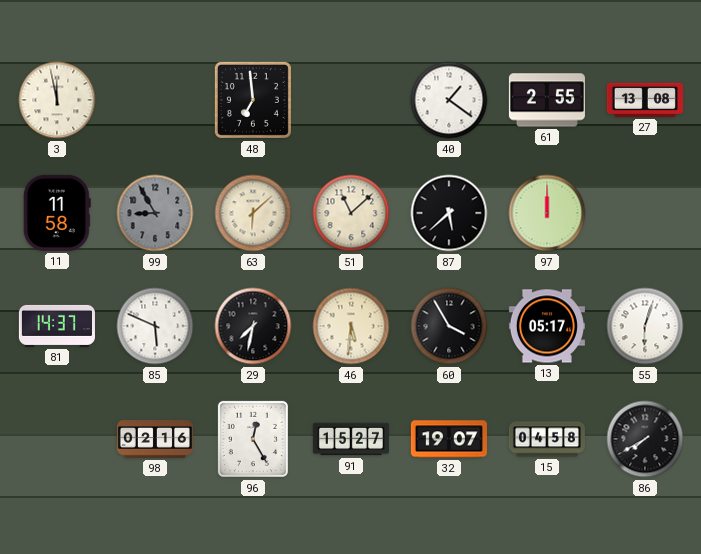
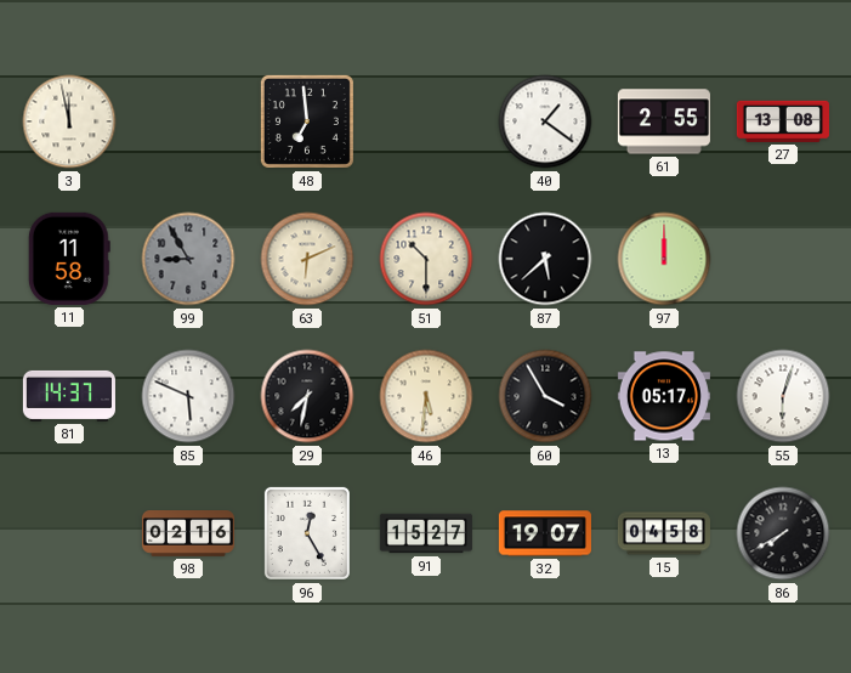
63: 6:08 -> 6:11 (307, 259)
51: 11:08 -> 10:30 (426, 259)
